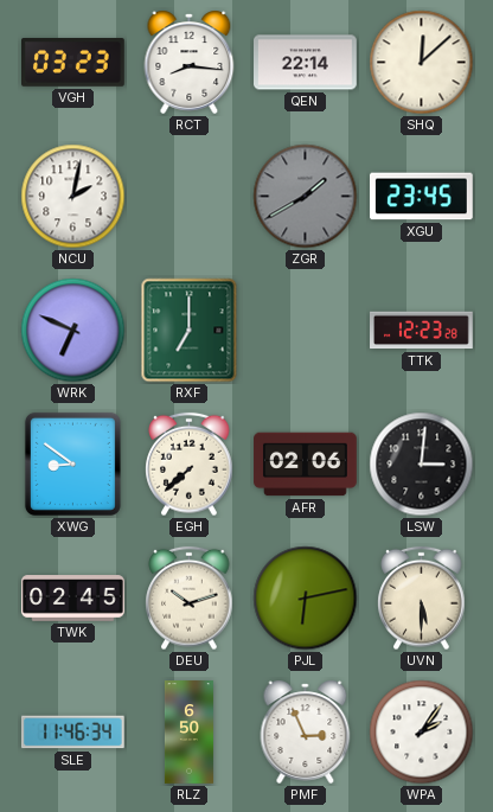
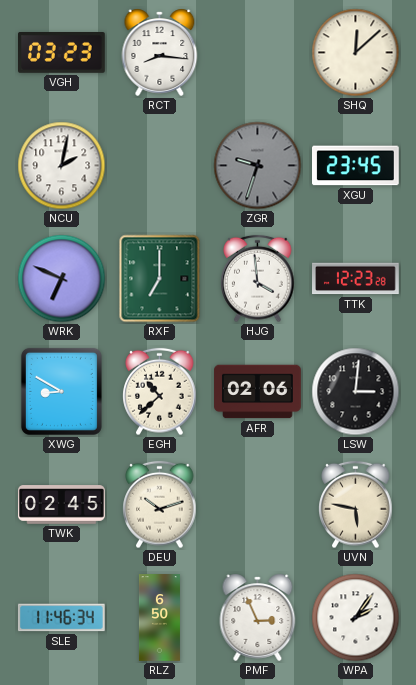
QEN: 22:14 -> none (306, 63)
ZGR: 1:40 -> 9:33 (258, 166)
HJG: none -> 3:59 (258, 279)
XWG: 8:51 -> 8:50 (61, 391)
EGH: 7:38 -> 10:38 (160, 392)
PJL: 6:13 -> none (306, 599)
UVN: 5:30 -> 5:47 (356, 505)
